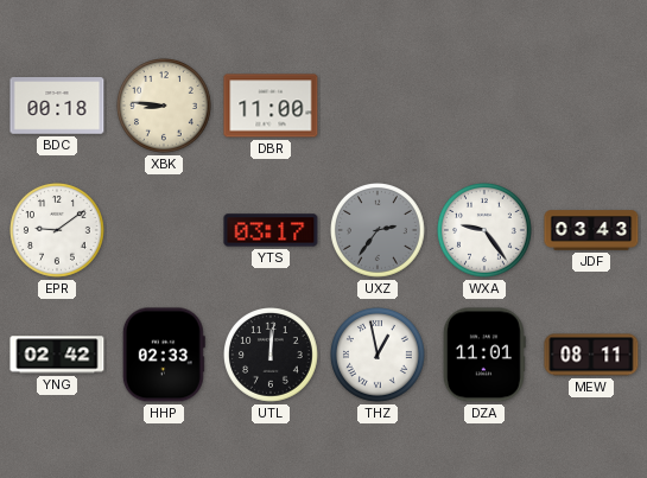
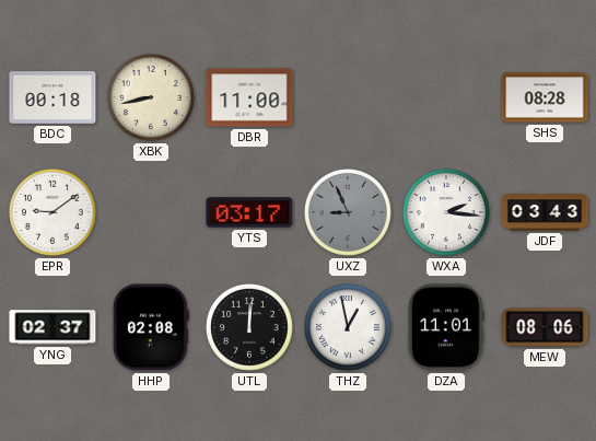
XBK: 8:46 -> 8:43 (152, 98)
SHS: none -> 08:28 (545, 97)
UXZ: 2:36 -> 8:56 (349, 213)
WXA: 9:24 -> 2:16 (447, 213)
YNG: 02:42 -> 02:37 (52, 327)
HHP: 02:33 -> 02:08 (151, 327)
MEW: 08:11 -> 08:06 (545, 327)
